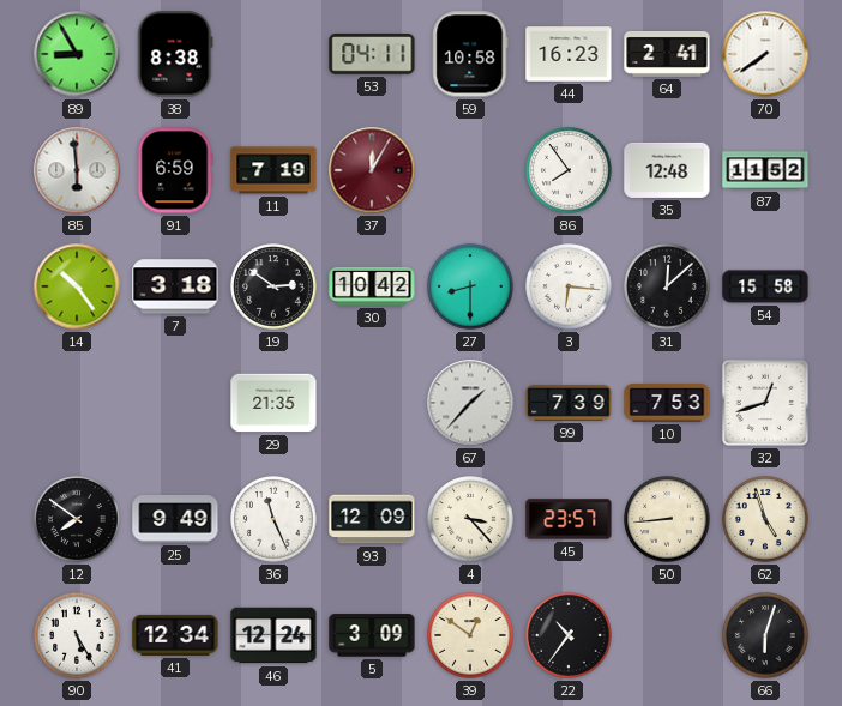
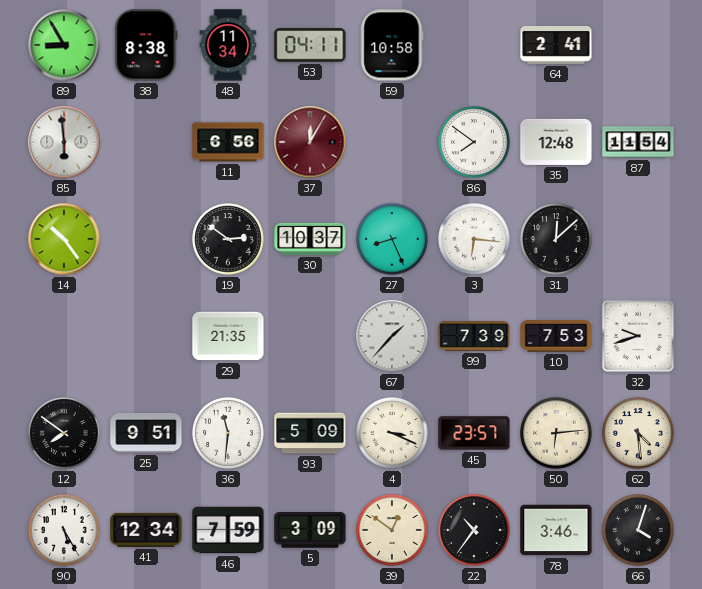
48: none -> 11:34 (228, 45)
44: 16:23 -> none (569, 54)
70: 7:39 -> none (765, 54)
91: 6:59 -> none (175, 170)
11: 7:19 -> 6:56 (228, 142)
86: 7:54 -> 7:51 (474, 142)
87: 11:52 -> 11:54 (638, 142)
7: 3:18 -> none (175, 286)
30: 10:42 -> 10:37 (310, 239)
27: 8:30 -> 8:26 (392, 239)
54: 15:58 -> none (765, 286)
32: 12:42 -> 9:42 (638, 336)
25: 9:49 -> 9:51 (146, 433)
36: 11:26 -> 11:31 (228, 433)
93: 12:09 -> 5:09 (310, 433)
4: 3:23 -> 3:19 (392, 433)
50: 8:44 -> 6:14 (556, 433)
62: 4:57 -> 4:29 (638, 433)
46: 12:24 -> 7:59 (228, 530)
78: none -> 3:46 (556, 530)
66: 6:03 -> 4:03 (638, 530)
